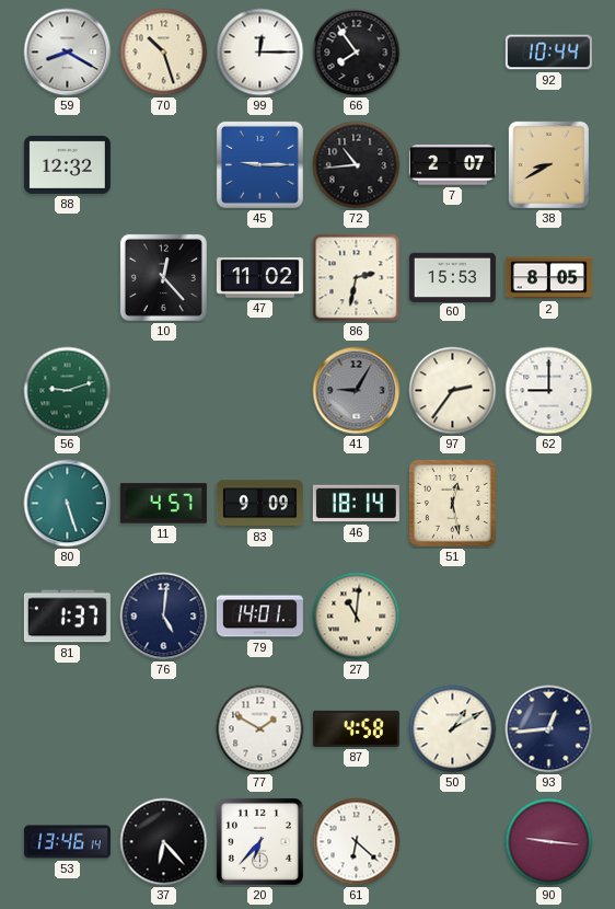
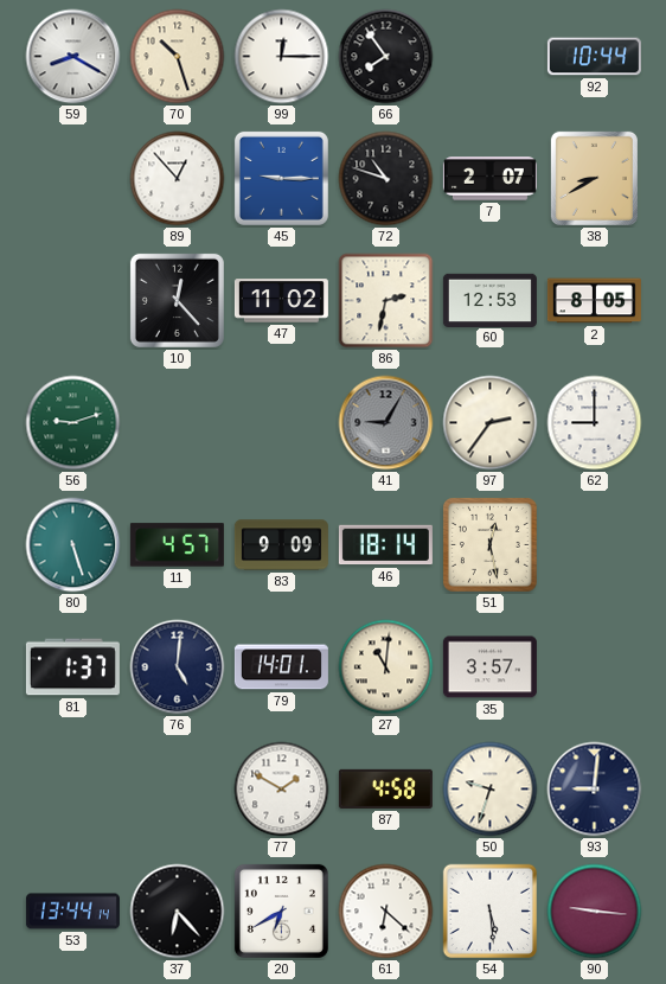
88: 12:32 -> none (67, 164)
89: none -> 12:53 (178, 179)
72: 10:44 -> 10:48 (386, 179)
60: 15:53 -> 12:53 (489, 300)
35: none -> 3:57 (489, 667)
50: 1:10 -> 9:33 (491, 790)
93: 12:44 -> 9:01 (595, 790)
53: 13:46 -> 13:44 (72, 912)
20: 6:37 -> 6:40 (281, 910)
54: none -> 5:29 (491, 912)
